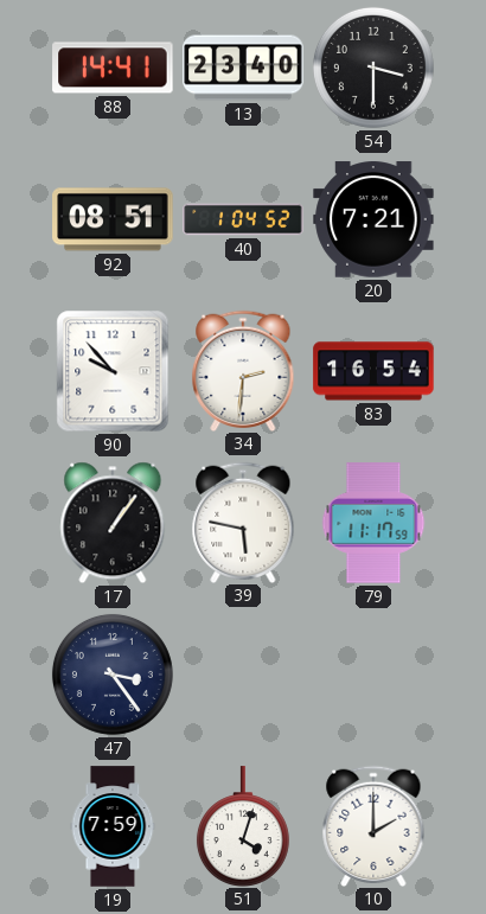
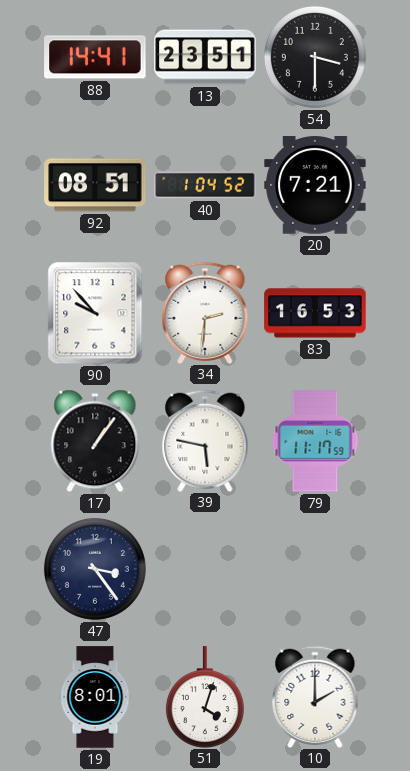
13: 23:40 -> 23:51 (205, 57)
83: 16:54 -> 16:53 (315, 313)
19: 7:59 -> 8:01 (95, 697)
